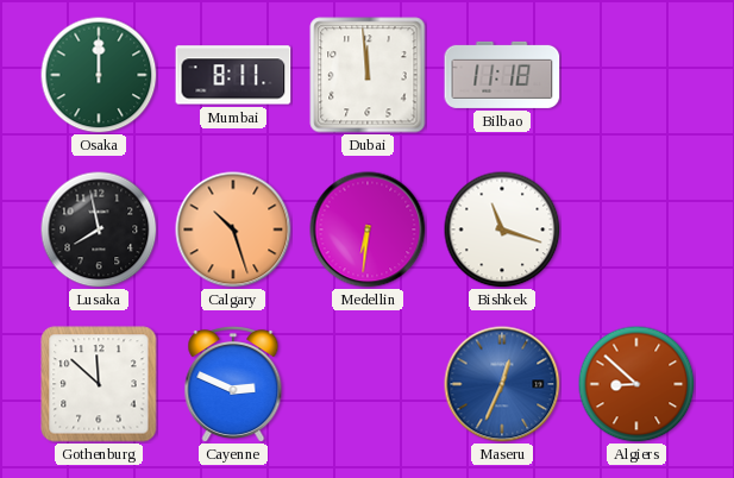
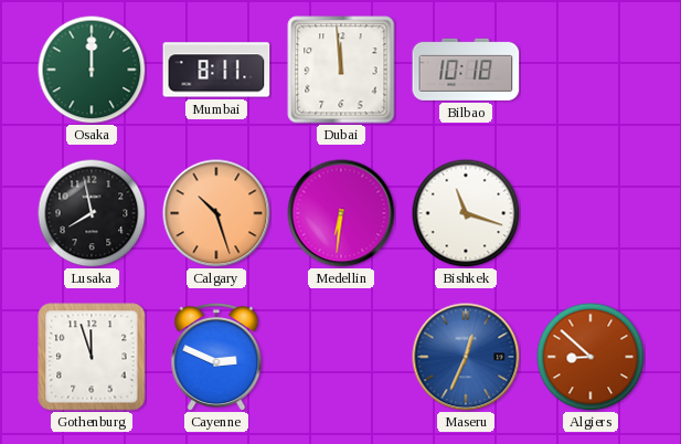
Bilbao: 11:18 -> 10:18 (466, 70)
Gothenburg: 11:52 -> 11:57 (92, 357)
